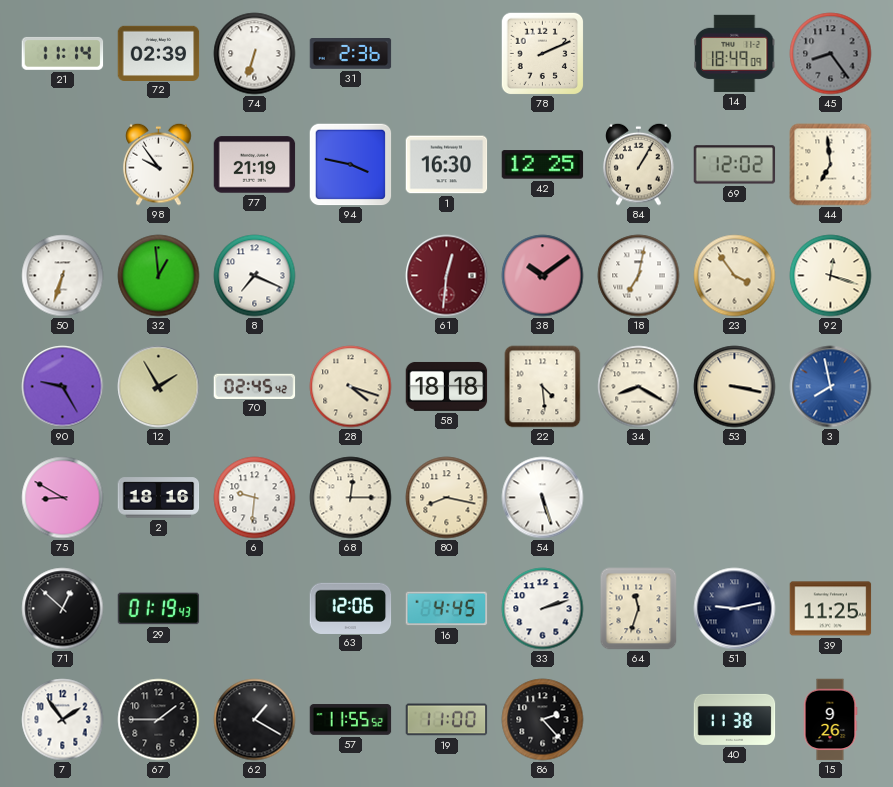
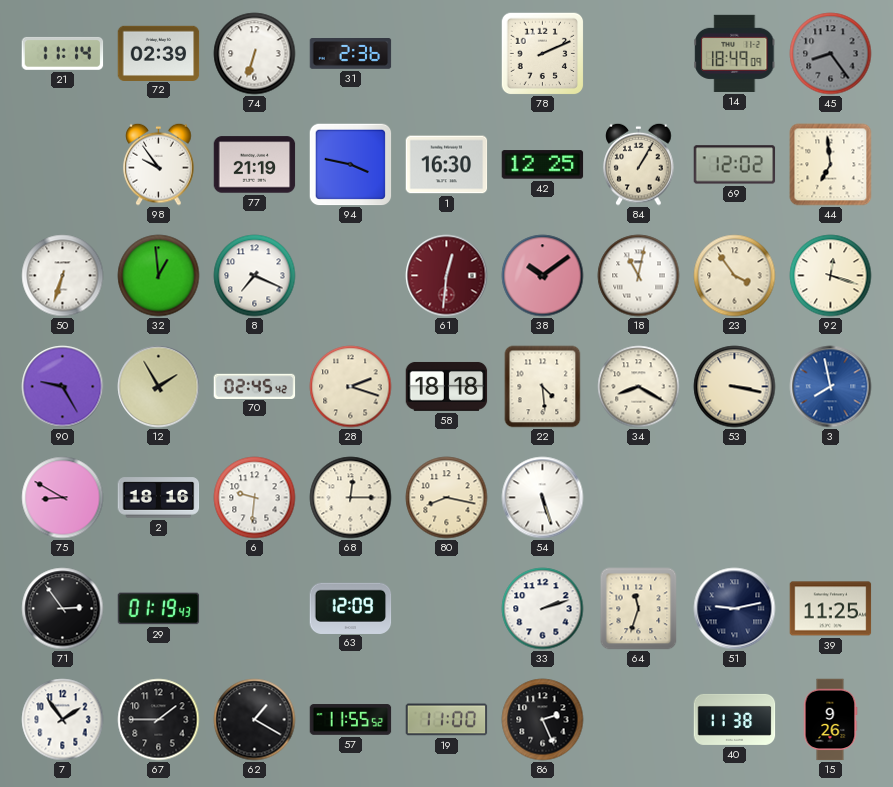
18: 7:02 -> 11:02 (639, 276)
28: 4:18 -> 2:18 (351, 387)
71: 12:52 -> 2:54 (63, 609)
63: 12:06 -> 12:09 (351, 608)
16: 4:45 -> none (447, 609)
86: 2:23 -> 2:26 (543, 720)
